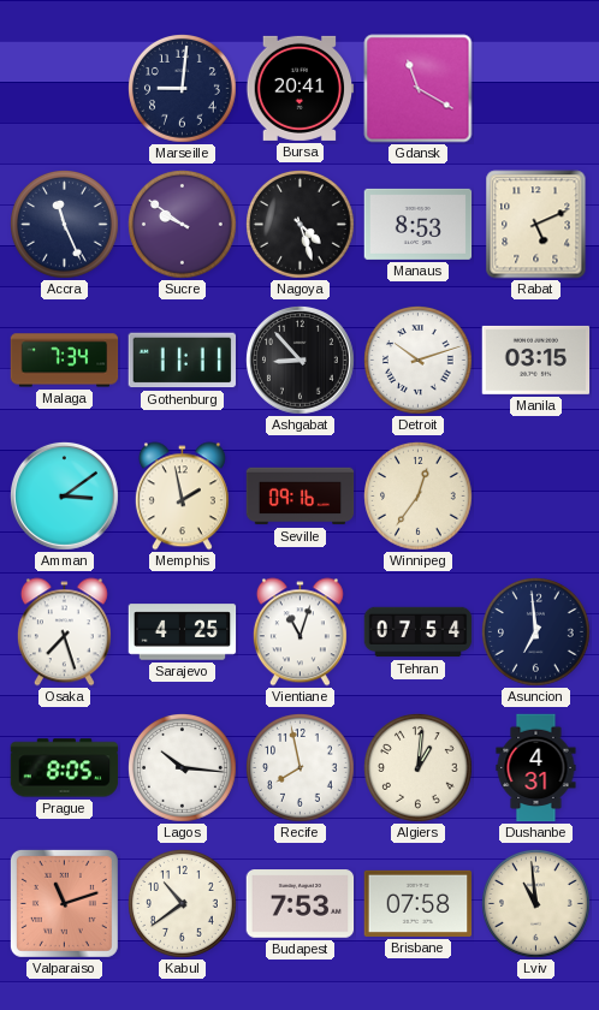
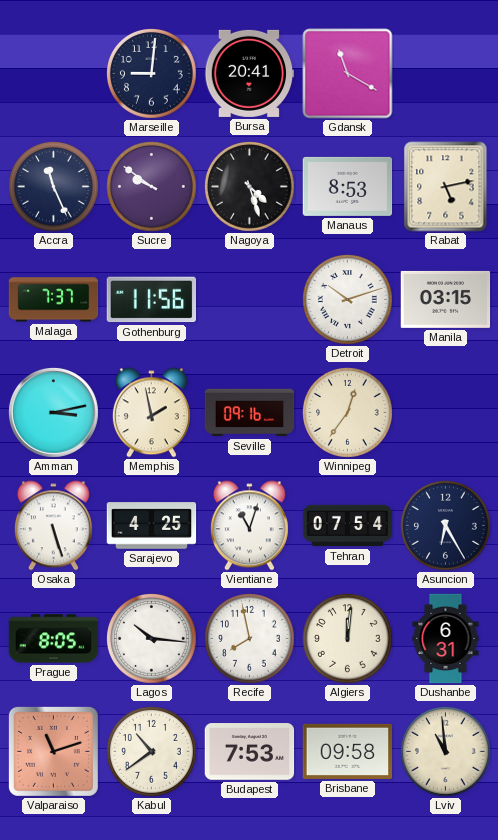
Rabat: 5:11 -> 5:13 (446, 187)
Malaga: 7:34 -> 7:37 (54, 300)
Gothenburg: 11:11 -> 11:56 (151, 300)
Ashgabat: 8:53 -> none (299, 360)
Amman: 3:09 -> 3:13 (53, 412)
Osaka: 7:27 -> 5:27 (53, 526)
Asuncion: 6:59 -> 6:25 (446, 526)
Algiers: 1:01 -> 12:01 (348, 639)
Dushanbe: 4:31 -> 6:31 (446, 639)
Brisbane: 07:58 -> 09:58 (348, 751)
